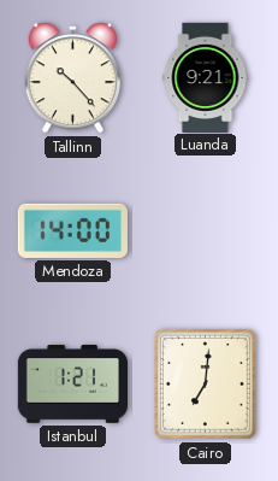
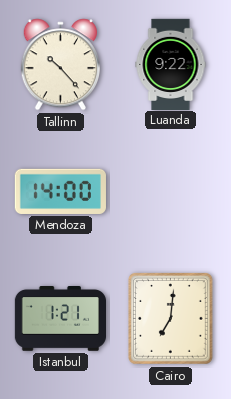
Luanda: 9:21 -> 9:22 (171, 64)
